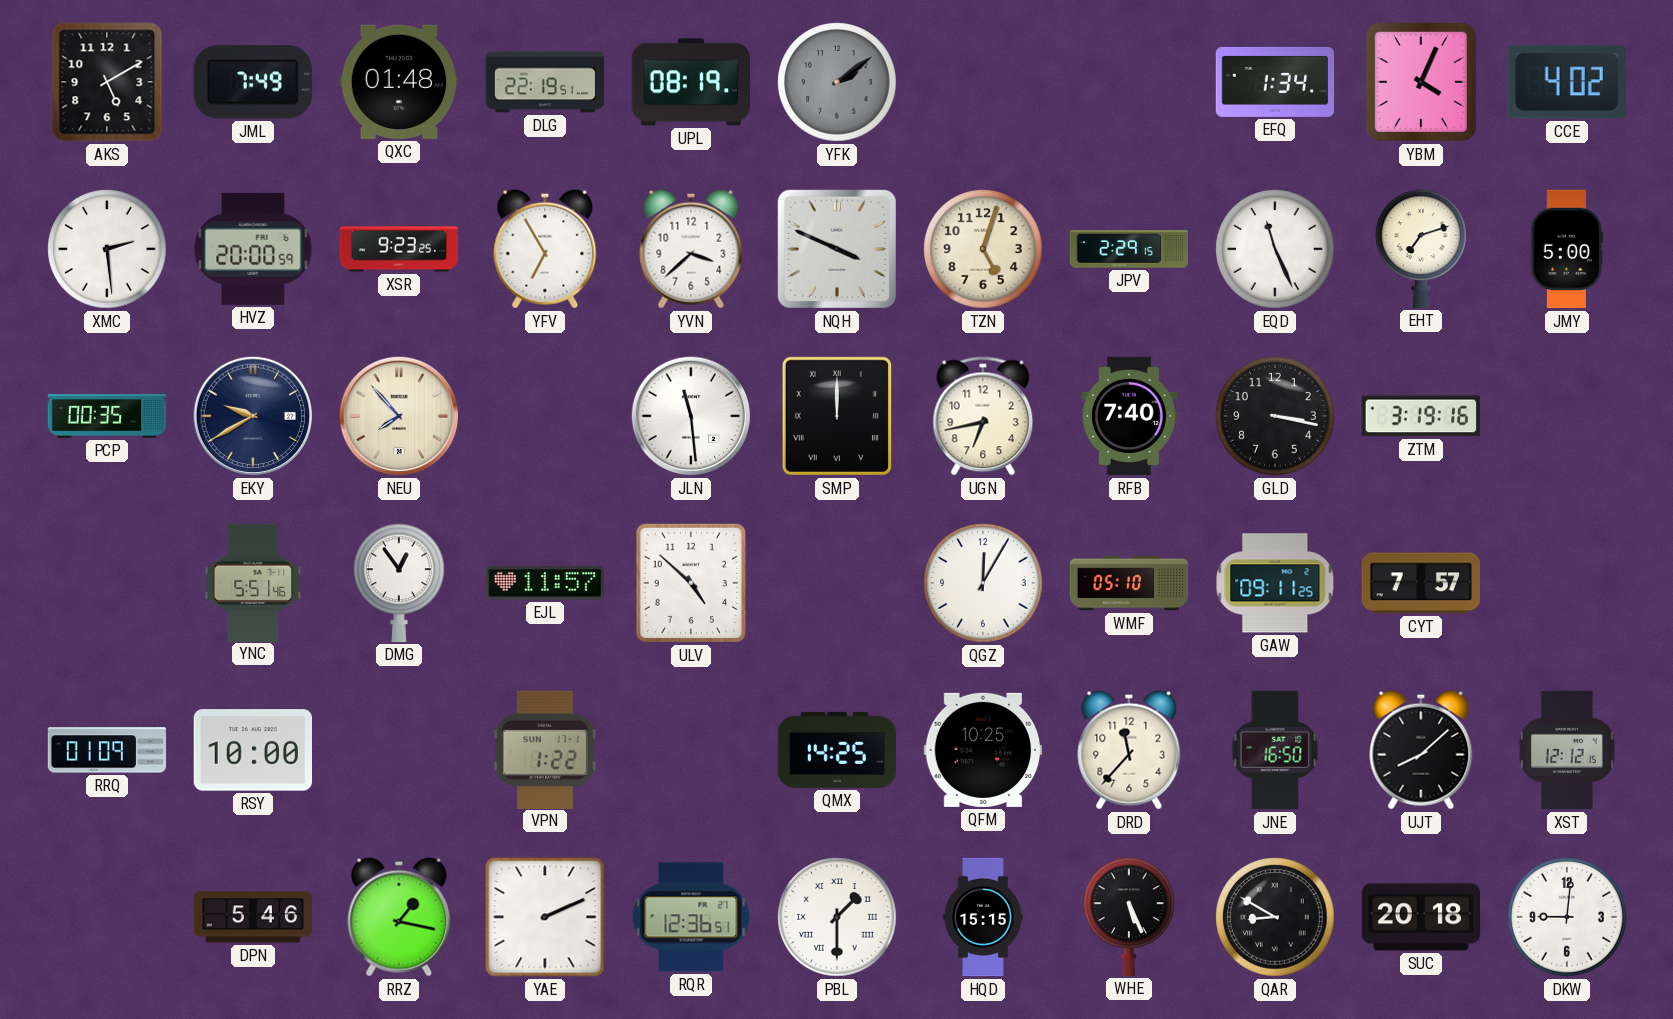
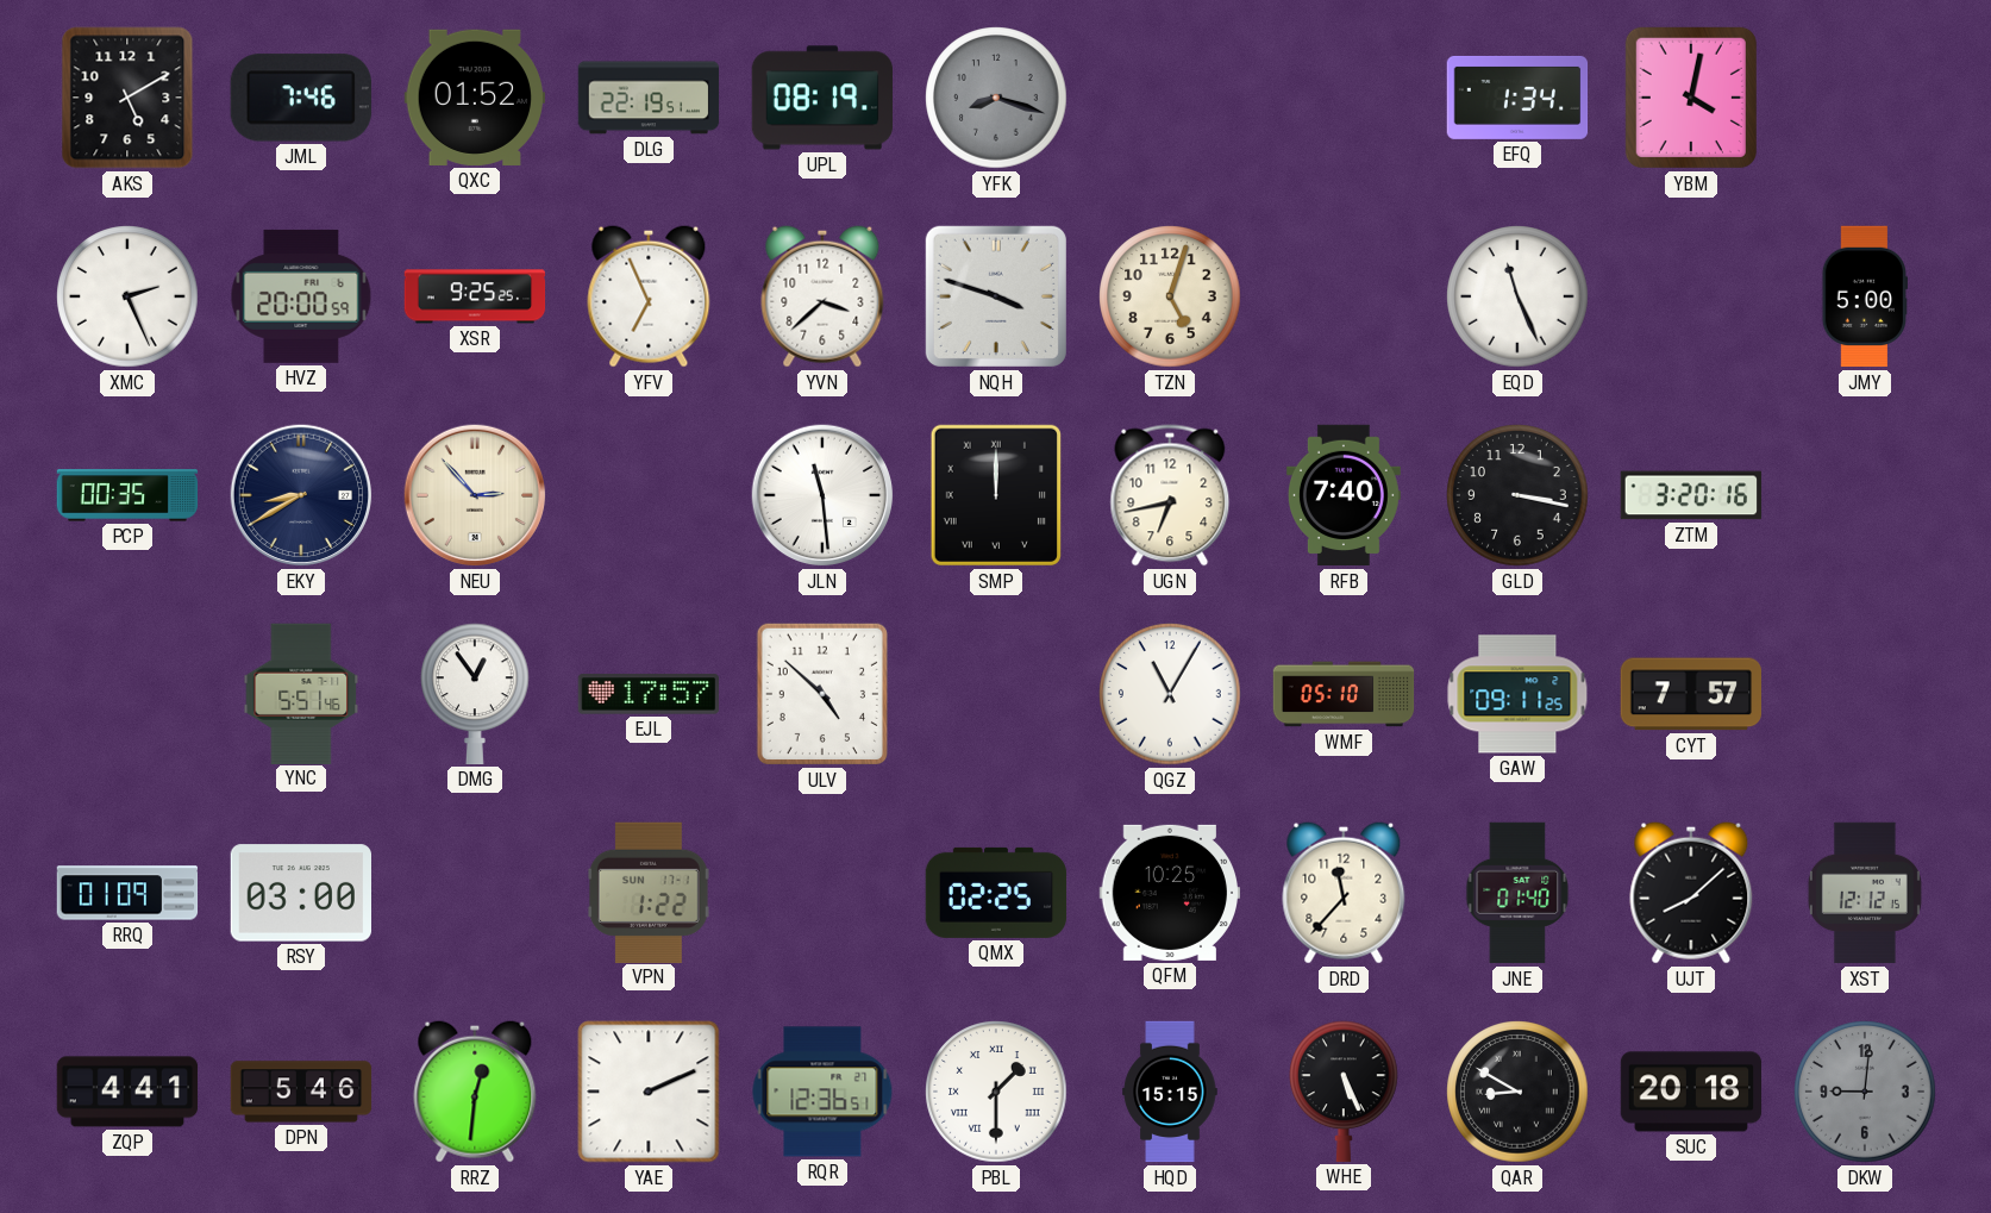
JML: 7:49 -> 7:46 (301, 98)
QXC: 01:48 -> 01:52 (475, 98)
YFK: 2:09 -> 8:18 (996, 98)
YBM: 4:04 -> 4:02 (1691, 98)
CCE: 4:02 -> none (1567, 82)
XMC: 2:29 -> 2:26 (127, 296)
XSR: 9:23 -> 9:25 (475, 296)
YFV: 6:55 -> 6:56 (649, 296)
NQH: 3:49 -> 3:48 (996, 296)
JPV: 2:29 -> none (1129, 249)
EHT: 7:12 -> none (1422, 249)
EKY: 9:40 -> 8:40 (301, 495)
NEU: 7:53 -> 2:53 (475, 495)
ZTM: 3:19 -> 3:20 (1691, 495)
EJL: 11:57 -> 17:57 (647, 694)
QGZ: 12:05 -> 11:05 (1170, 694)
RSY: 10:00 -> 03:00 (300, 893)
QMX: 14:25 -> 02:25 (996, 893)
JNE: 16:50 -> 01:40 (1517, 893)
ZQP: none -> 4:41 (127, 1092)
RRZ: 1:17 -> 12:31 (475, 1092)
DKW dial: white -> grey (1865, 1092)
